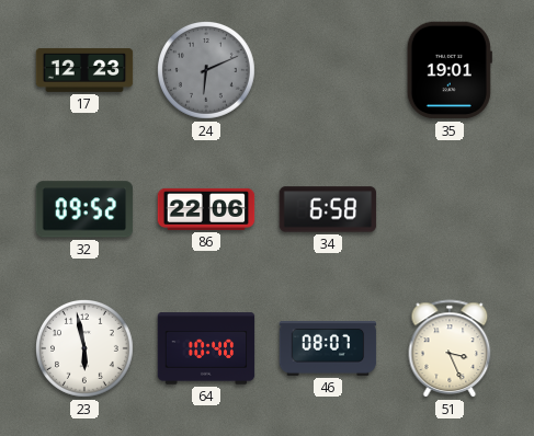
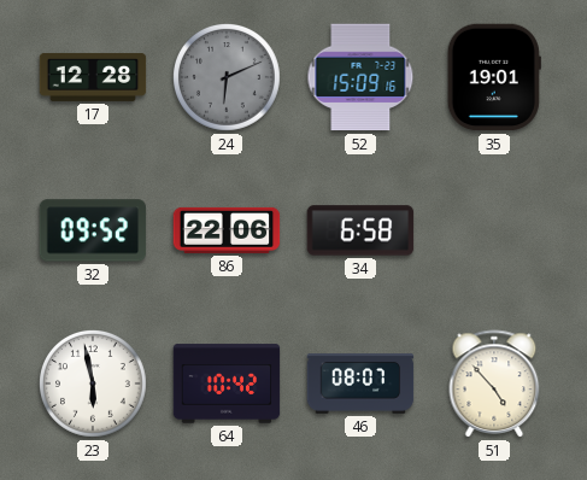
17: 12:23 -> 12:28 (93, 77)
52: none -> 15:09 (360, 77)
64: 10:40 -> 10:42 (227, 384)
51: 3:26 -> 4:53 (494, 384)
